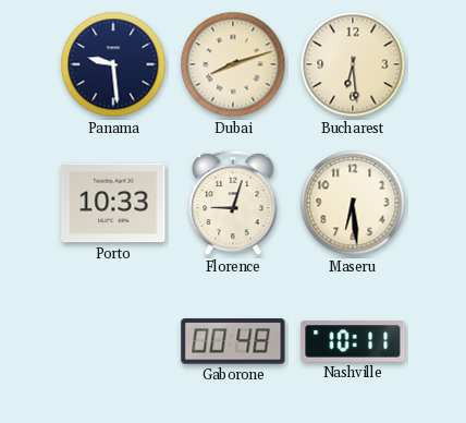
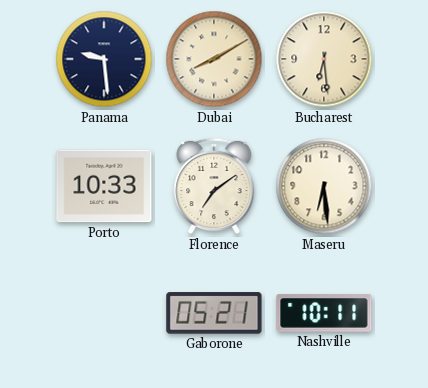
Dubai: 8:12 -> 8:10 (214, 59)
Florence: 9:03 -> 7:09 (214, 186)
Gaborone: 00:48 -> 05:21 (214, 313)
